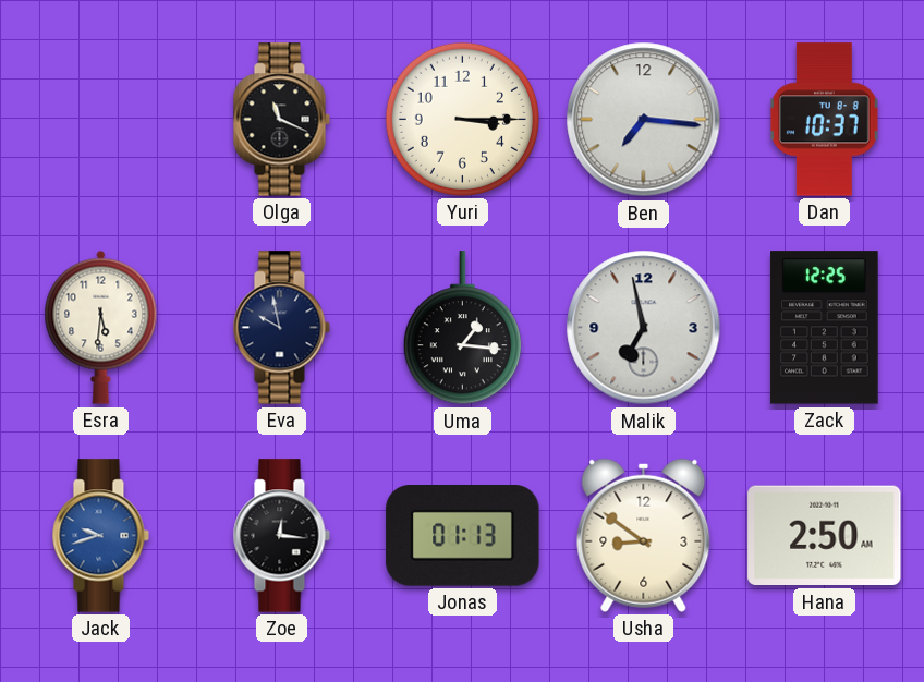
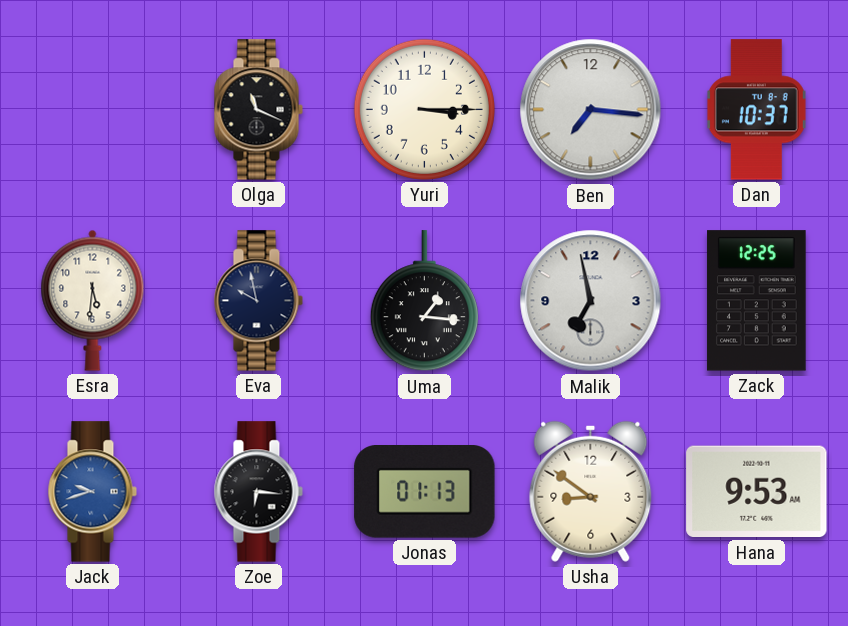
Zoe: 12:16 -> 6:16 (258, 492)
Hana: 2:50 -> 9:53 (757, 492)
